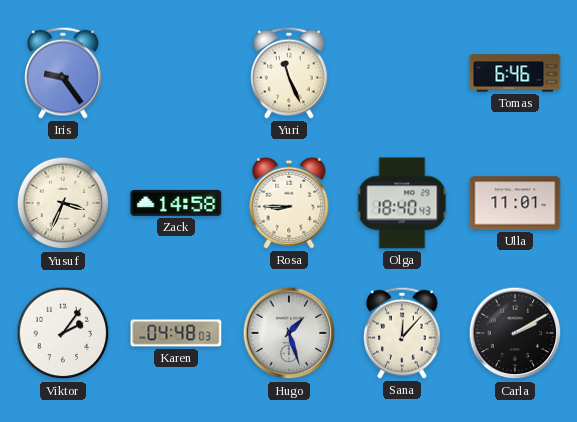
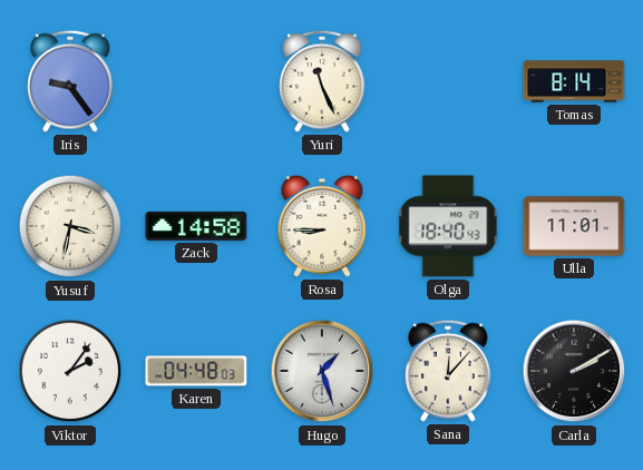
Tomas: 6:46 -> 8:14 (574, 81)
Yusuf: 3:34 -> 3:32 (70, 226)
